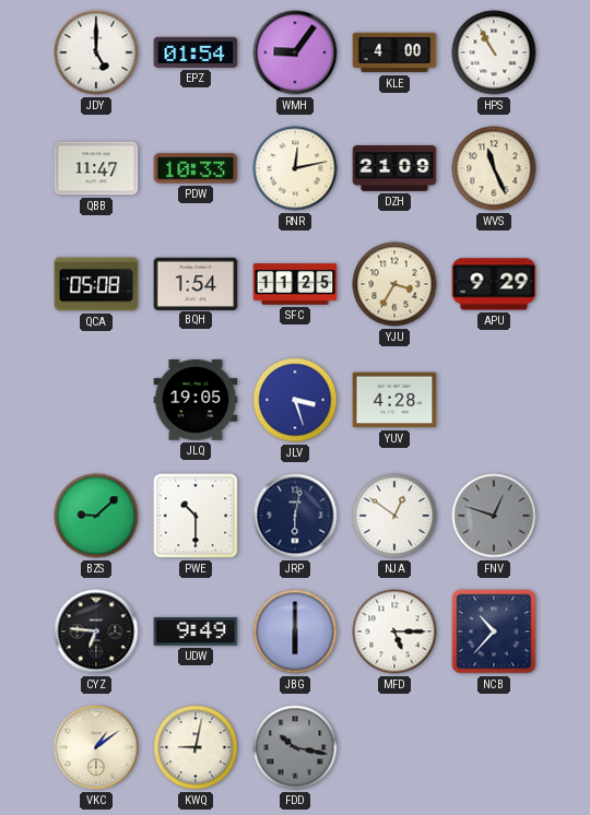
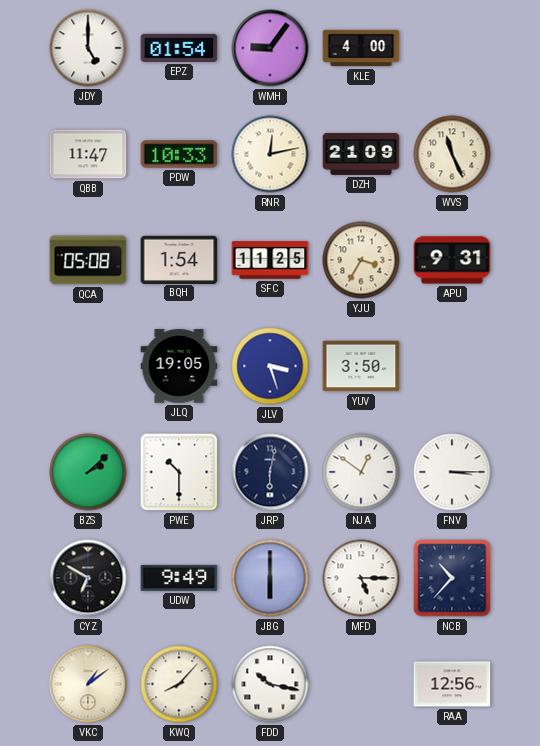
HPS: 10:55 -> none (494, 52)
APU: 9:29 -> 9:31 (452, 260)
YUV: 4:28 -> 3:50 (361, 366)
BZS: 9:08 -> 2:08 (88, 472)
FNV: 12:48 -> 3:15 (452, 472)
FNV dial: grey -> white (452, 472)
CYZ: 6:46 -> 6:50 (88, 578)
KWQ: 9:02 -> 8:07 (179, 684)
FDD dial: grey -> white (270, 684)
RAA: none -> 12:56 (452, 684)
